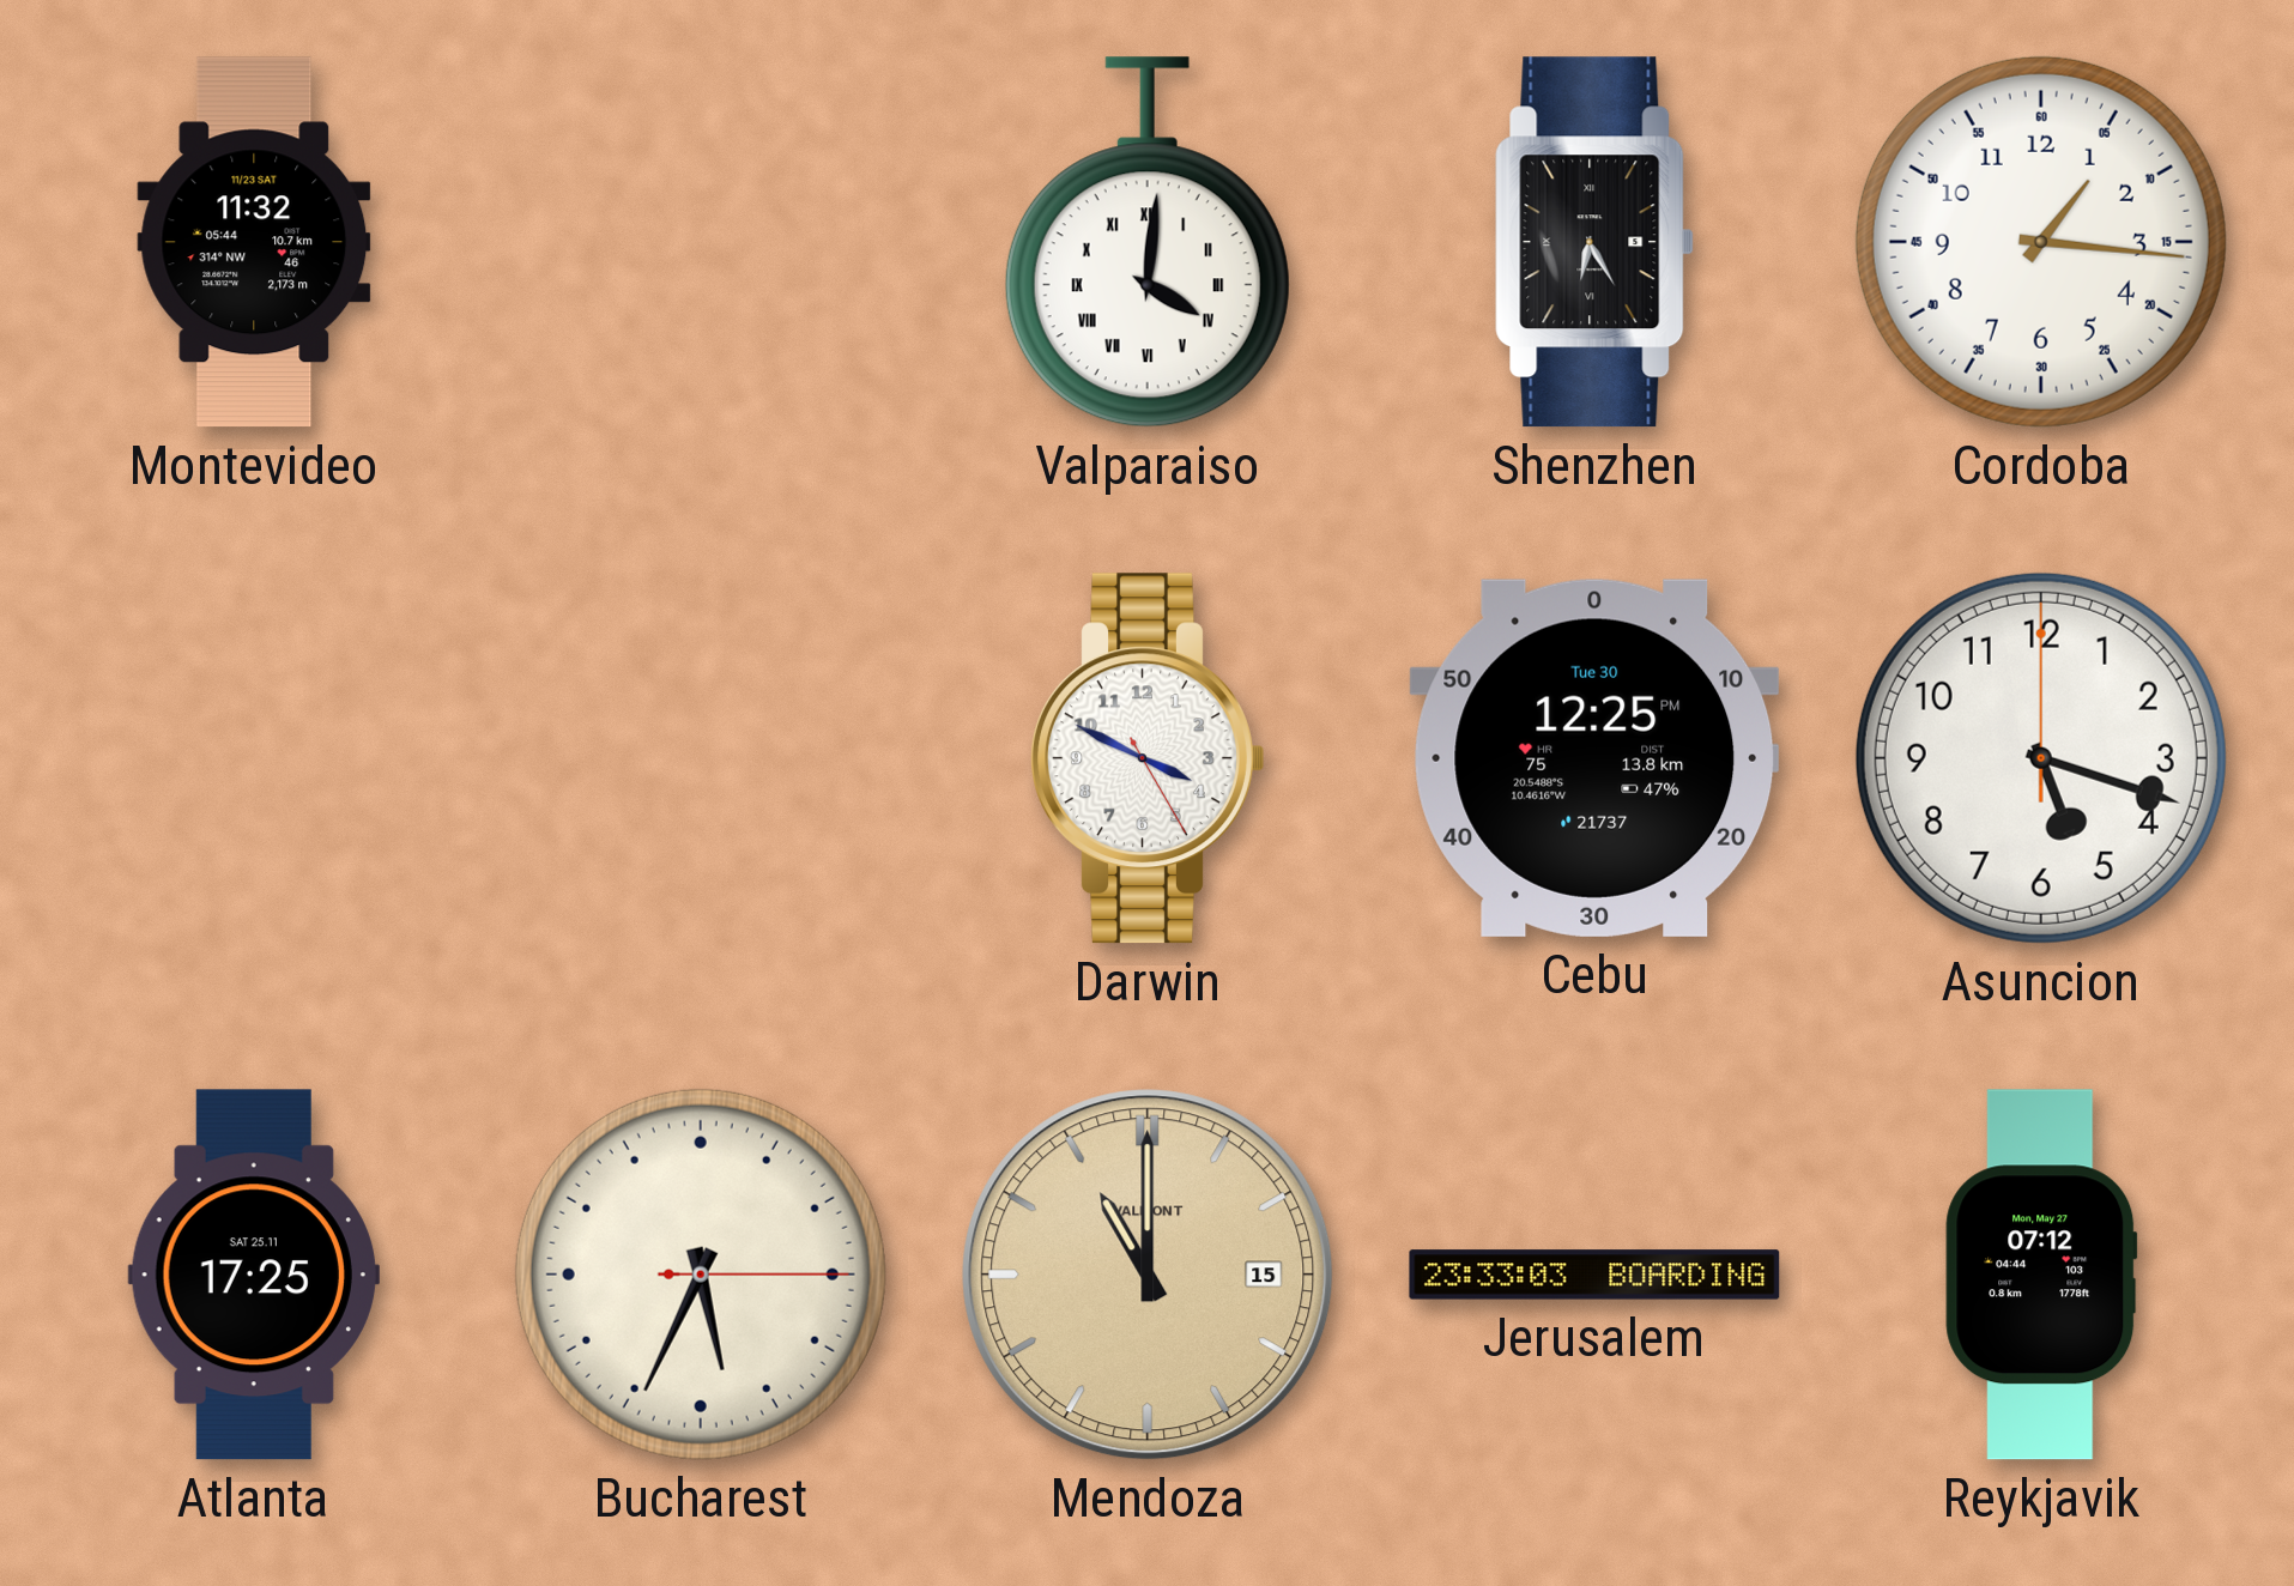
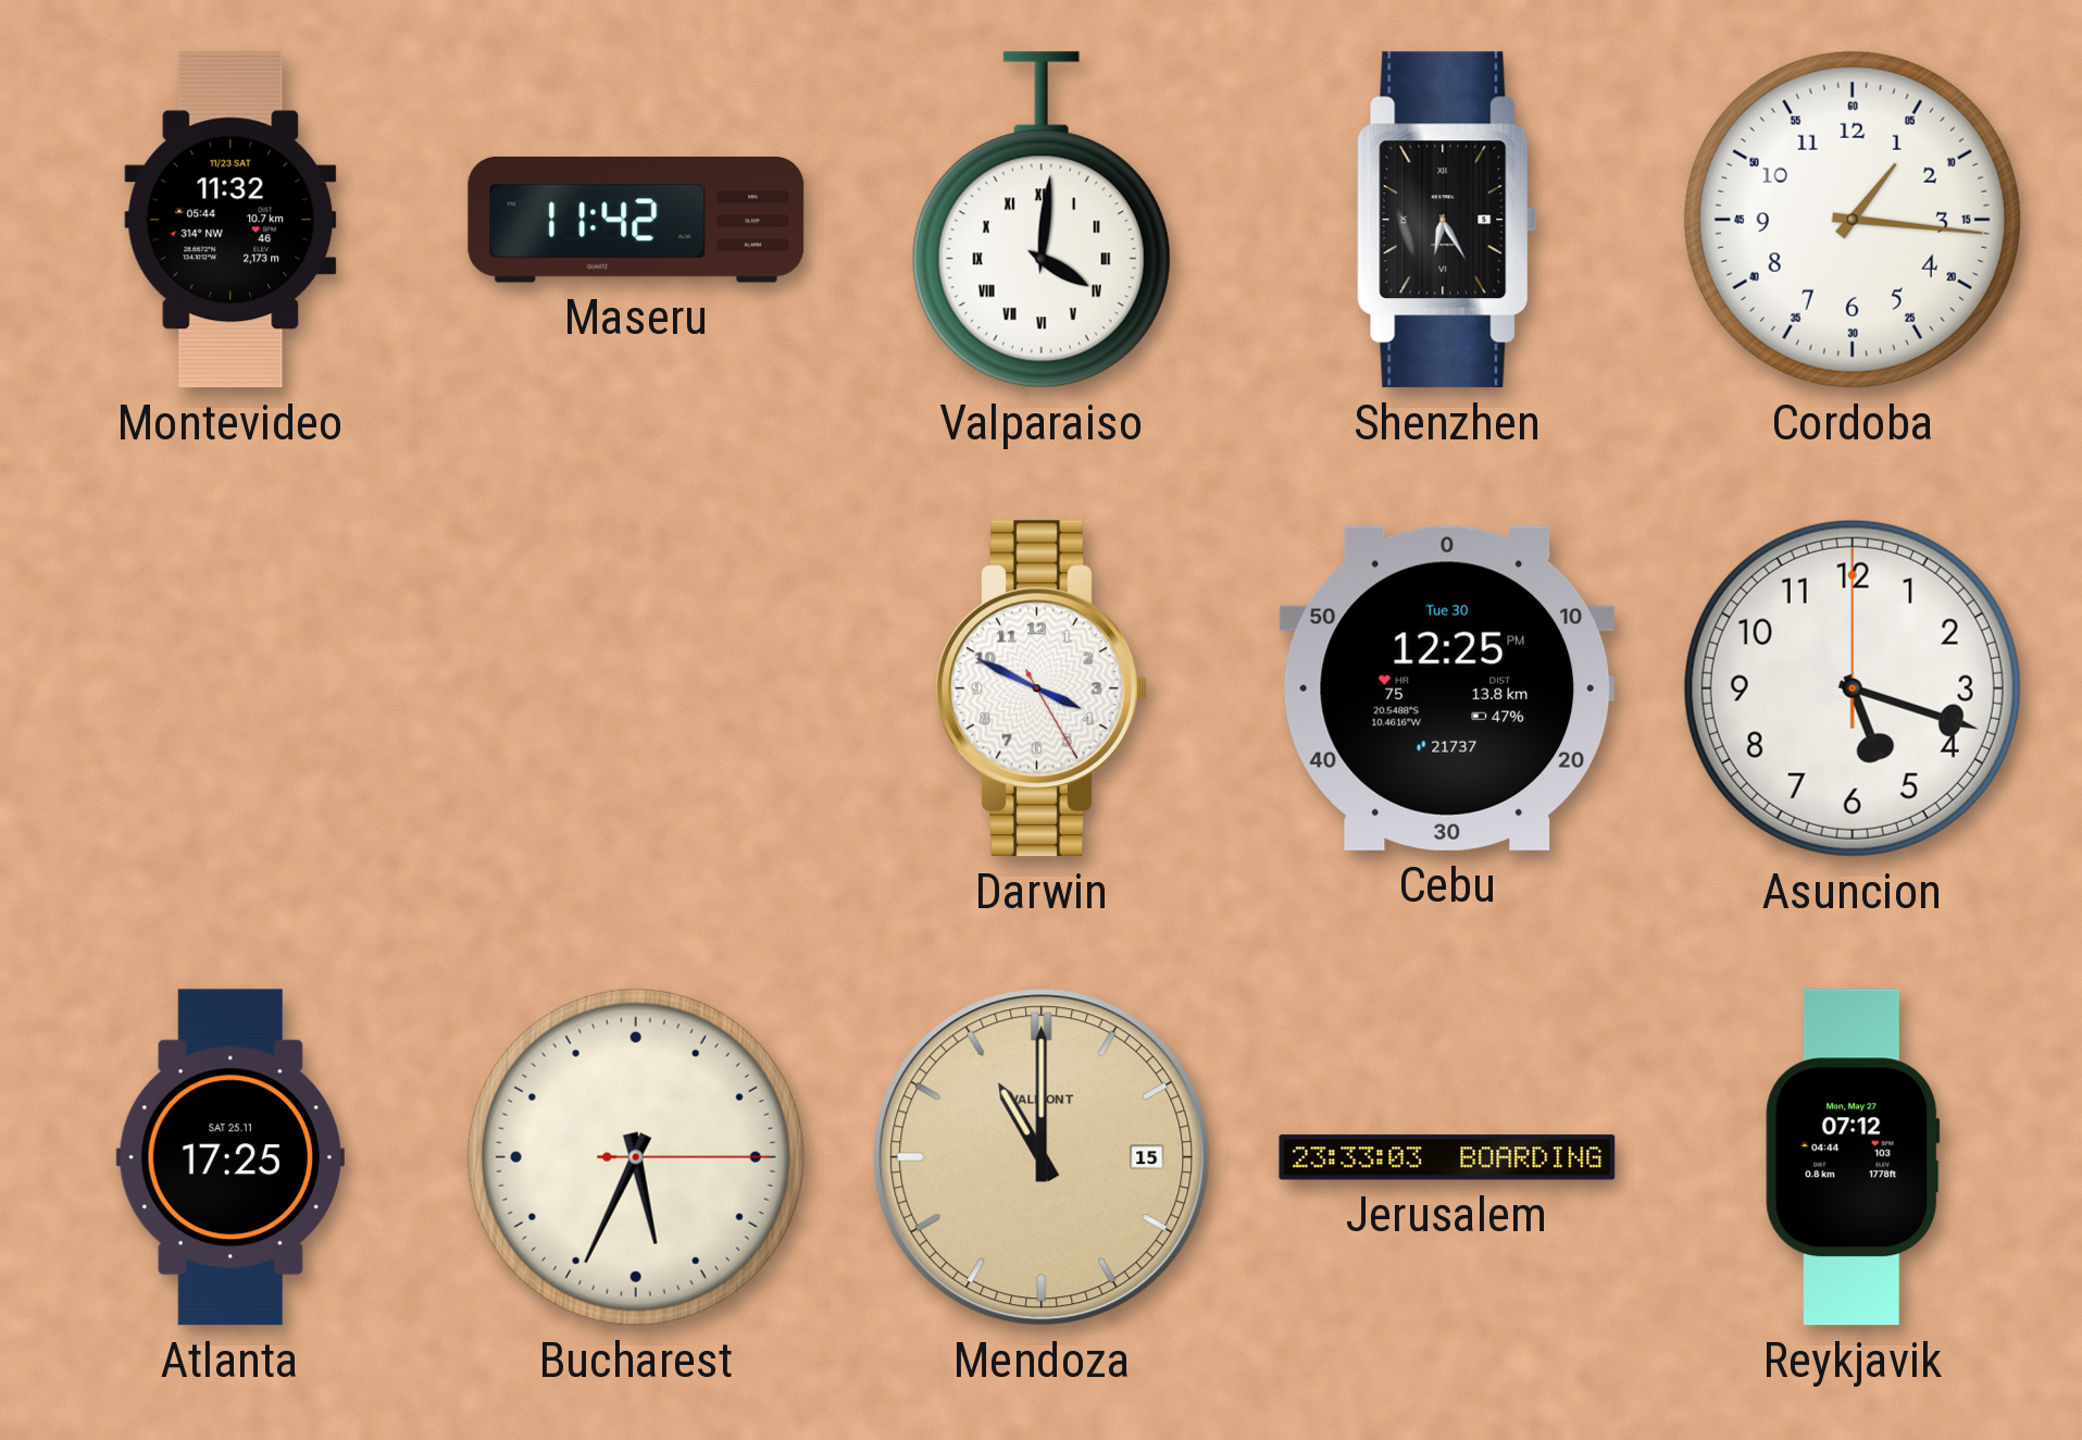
Maseru: none -> 11:42 (636, 221)
